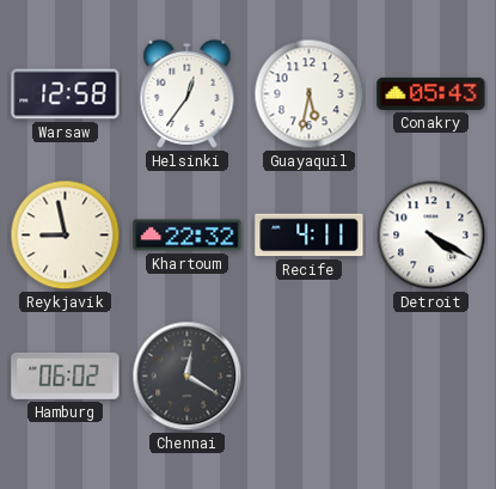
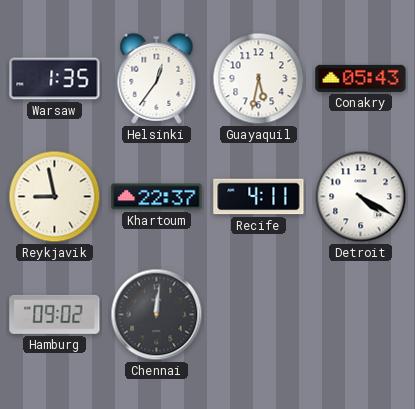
Warsaw: 12:58 -> 1:35 (55, 79)
Khartoum: 22:32 -> 22:37 (157, 197)
Hamburg: 06:02 -> 09:02 (55, 314)
Chennai: 12:20 -> 12:01 (157, 315)
